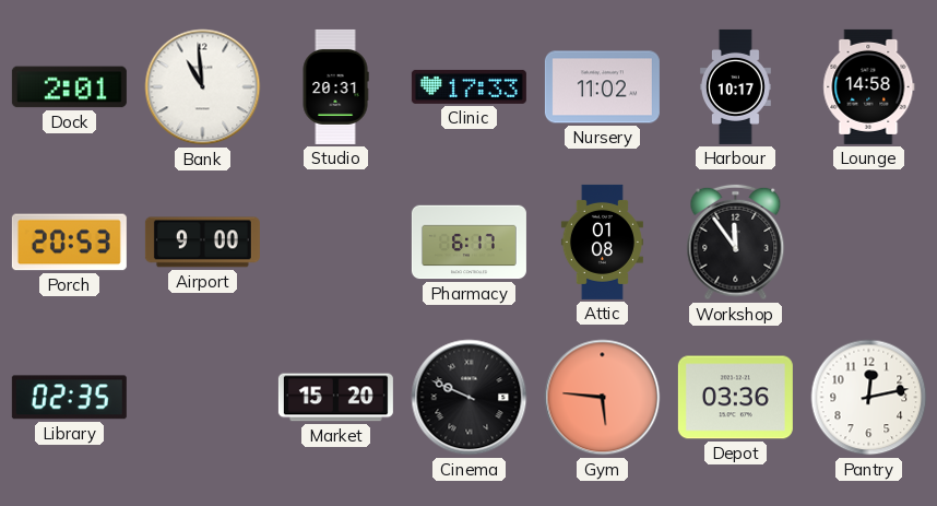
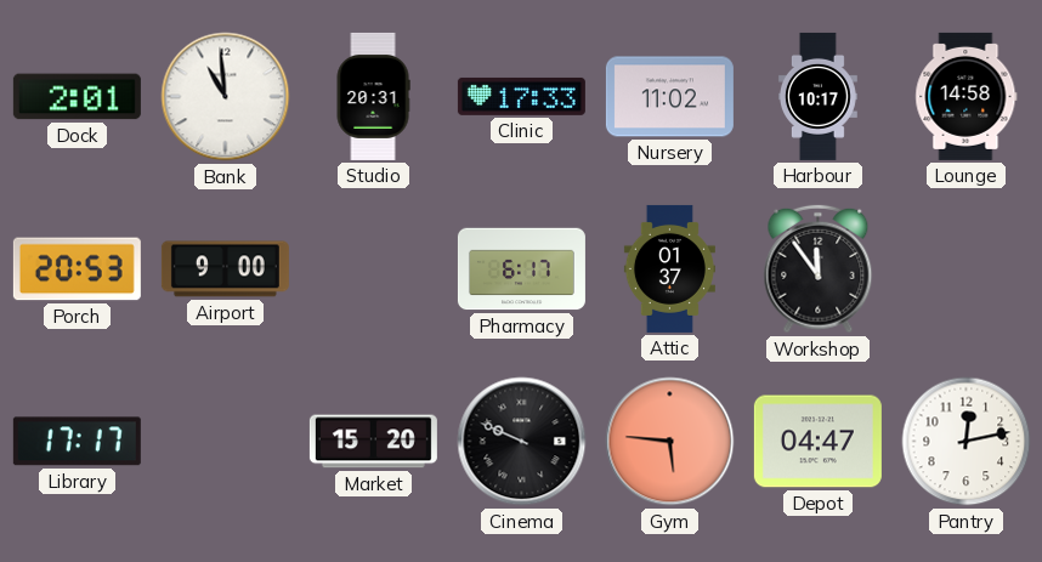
Attic: 01:08 -> 01:37 (669, 268)
Library: 02:35 -> 17:17 (77, 442)
Depot: 03:36 -> 04:47 (817, 442)
